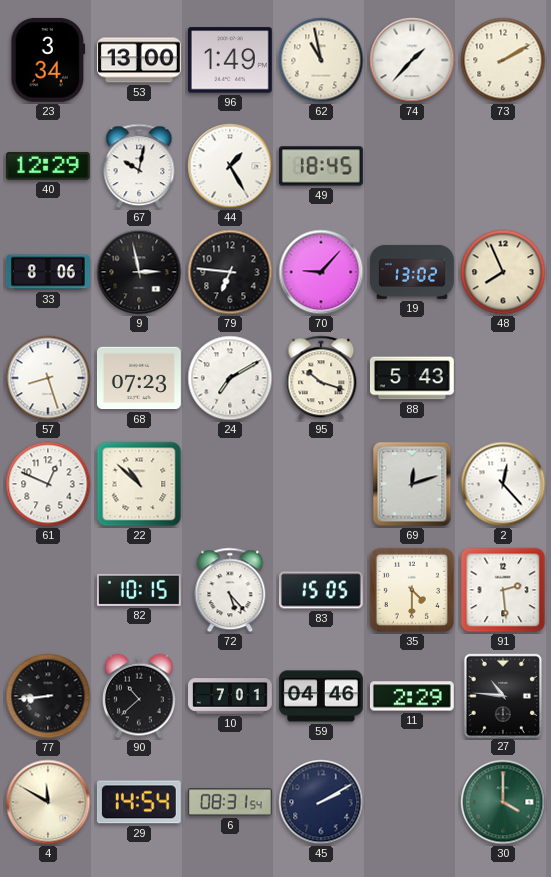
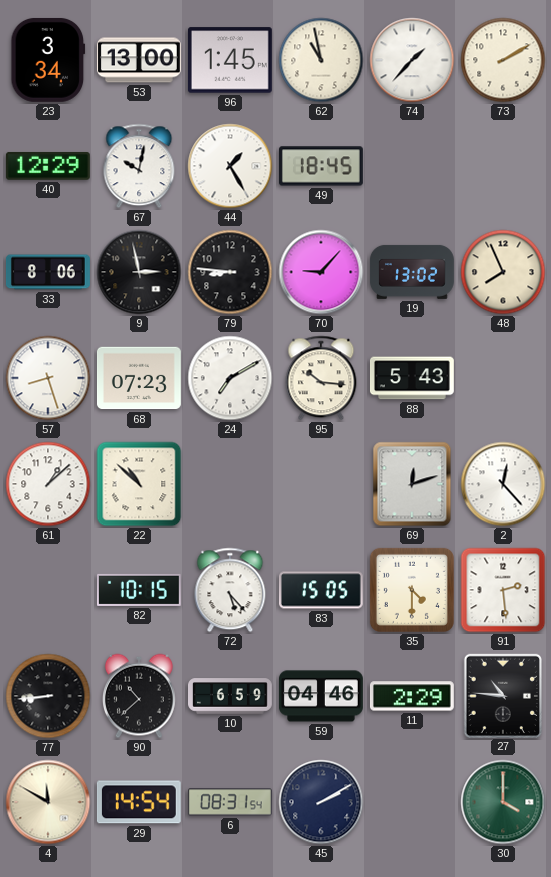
96: 1:49 -> 1:45 (230, 60)
79: 6:46 -> 8:46 (230, 272)
95: 10:18 -> 10:16 (321, 378)
61: 12:49 -> 1:08 (48, 484)
10: 7:01 -> 6:59 (231, 696)
